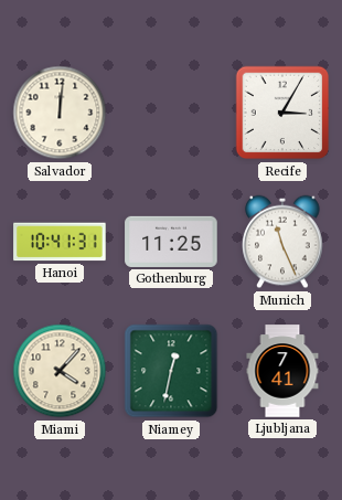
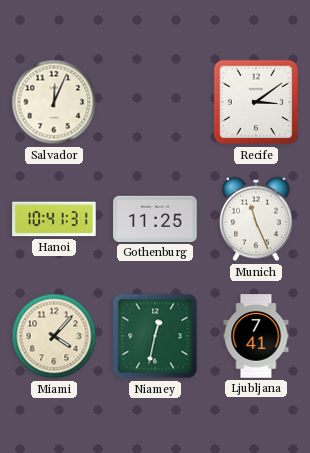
Salvador: 12:01 -> 12:04 (54, 102)
Recife: 3:05 -> 3:09 (256, 102)
